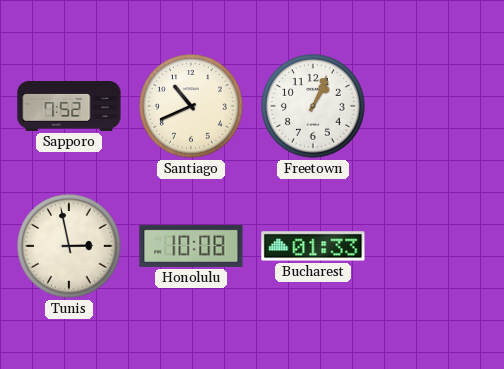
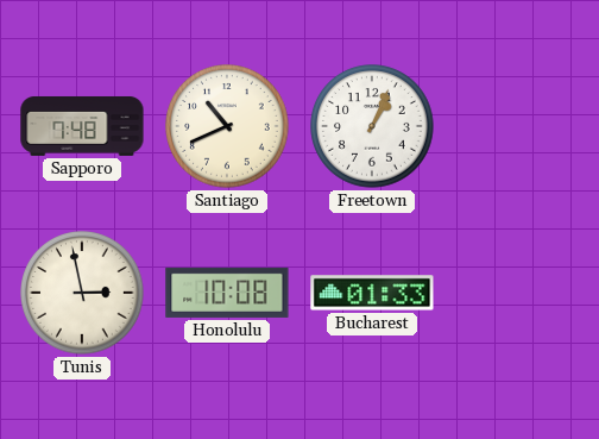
Sapporo: 7:52 -> 7:48 (82, 126)
